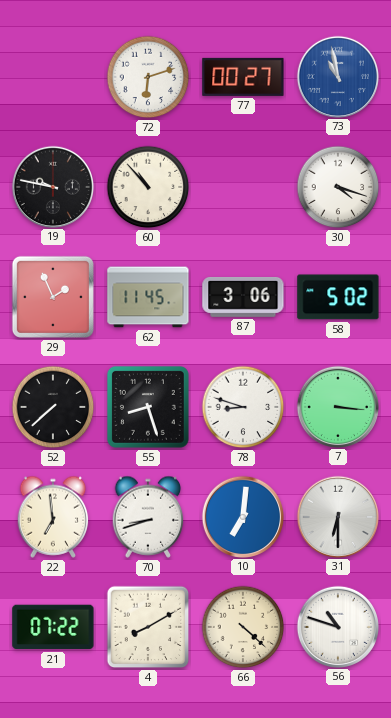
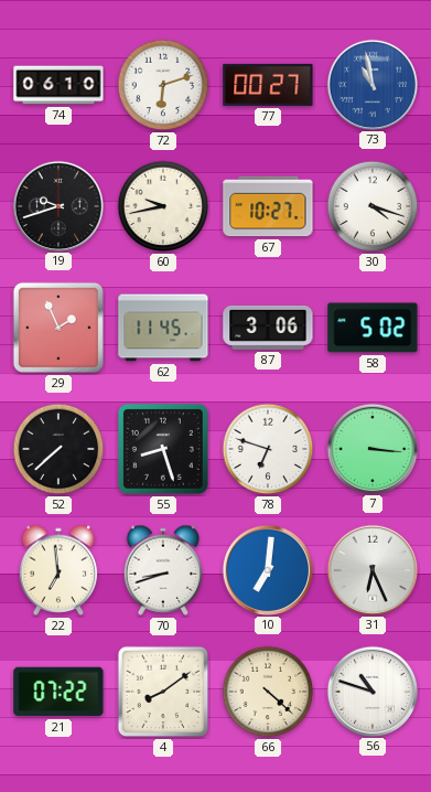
74: none -> 06:10 (58, 85)
19: 9:47 -> 9:42 (57, 205)
60: 10:53 -> 9:43 (163, 206)
67: none -> 10:27 (268, 206)
78: 8:48 -> 6:48 (268, 449)
31: 6:30 -> 6:26 (371, 569)
4: 8:10 -> 8:09 (163, 692)
